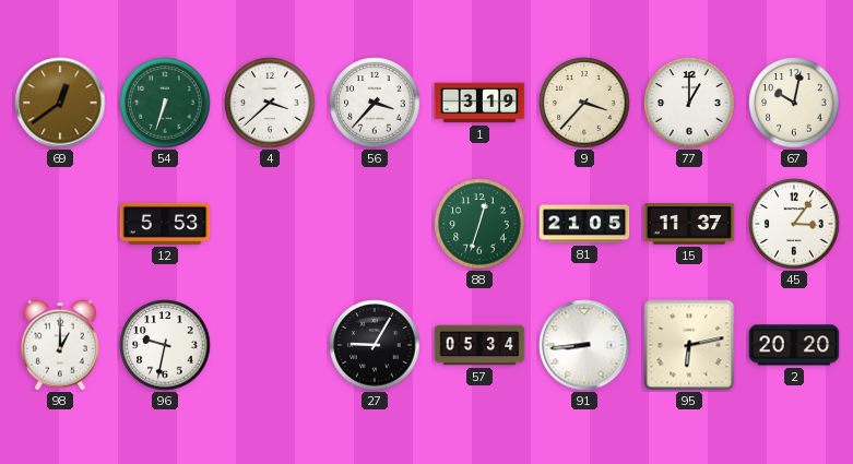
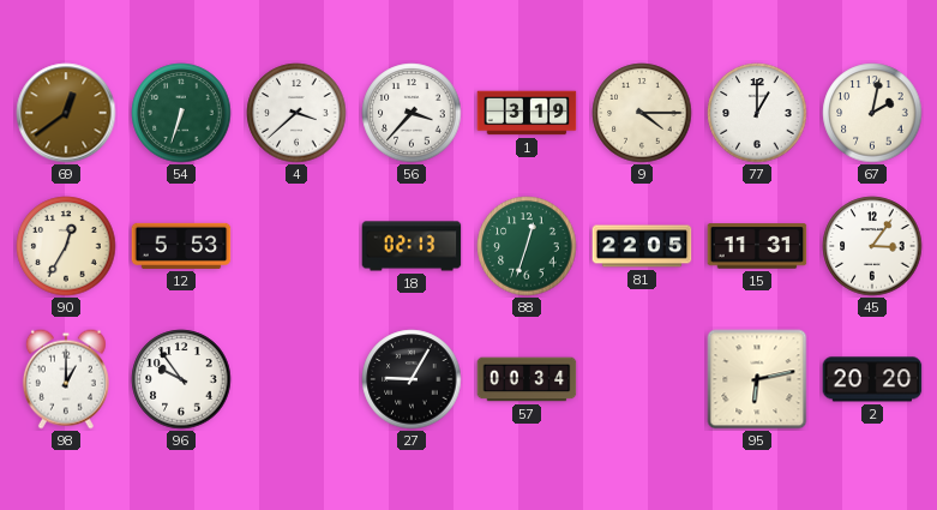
9: 3:37 -> 4:15 (642, 113)
67: 10:02 -> 2:02 (872, 113)
90: none -> 12:35 (66, 246)
18: none -> 02:13 (412, 246)
81: 21:05 -> 22:05 (642, 246)
15: 11:37 -> 11:31 (757, 246)
96: 9:32 -> 9:54 (181, 379)
57: 05:34 -> 00:34 (527, 379)
91: 8:44 -> none (584, 345)
